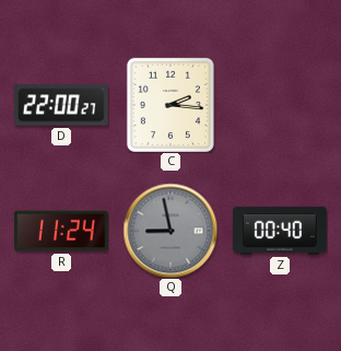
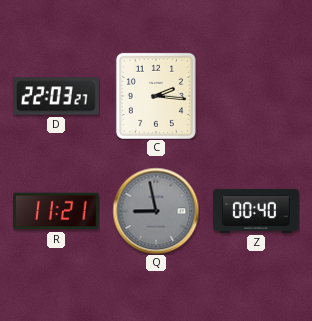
D: 22:00 -> 22:03 (57, 96)
R: 11:24 -> 11:21 (57, 211)
